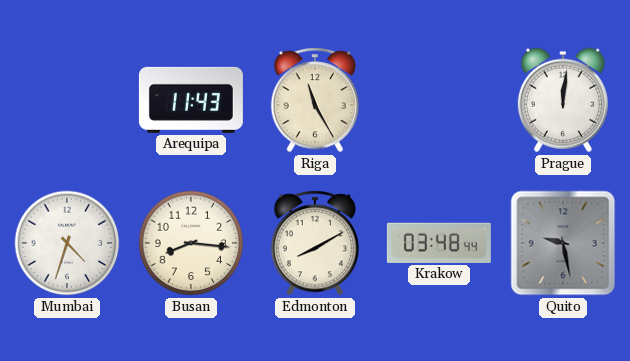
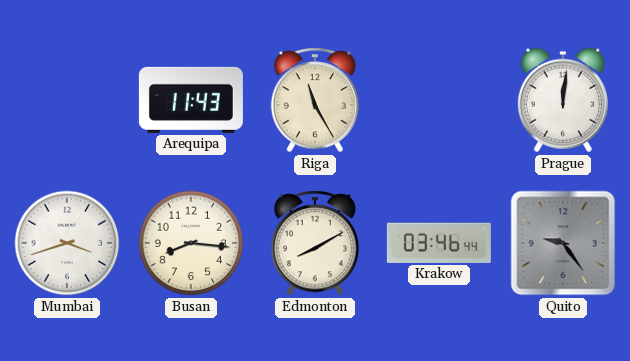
Mumbai: 4:33 -> 3:42 (67, 243)
Krakow: 03:48 -> 03:46 (439, 243)
Quito: 9:28 -> 9:24 (563, 243)
